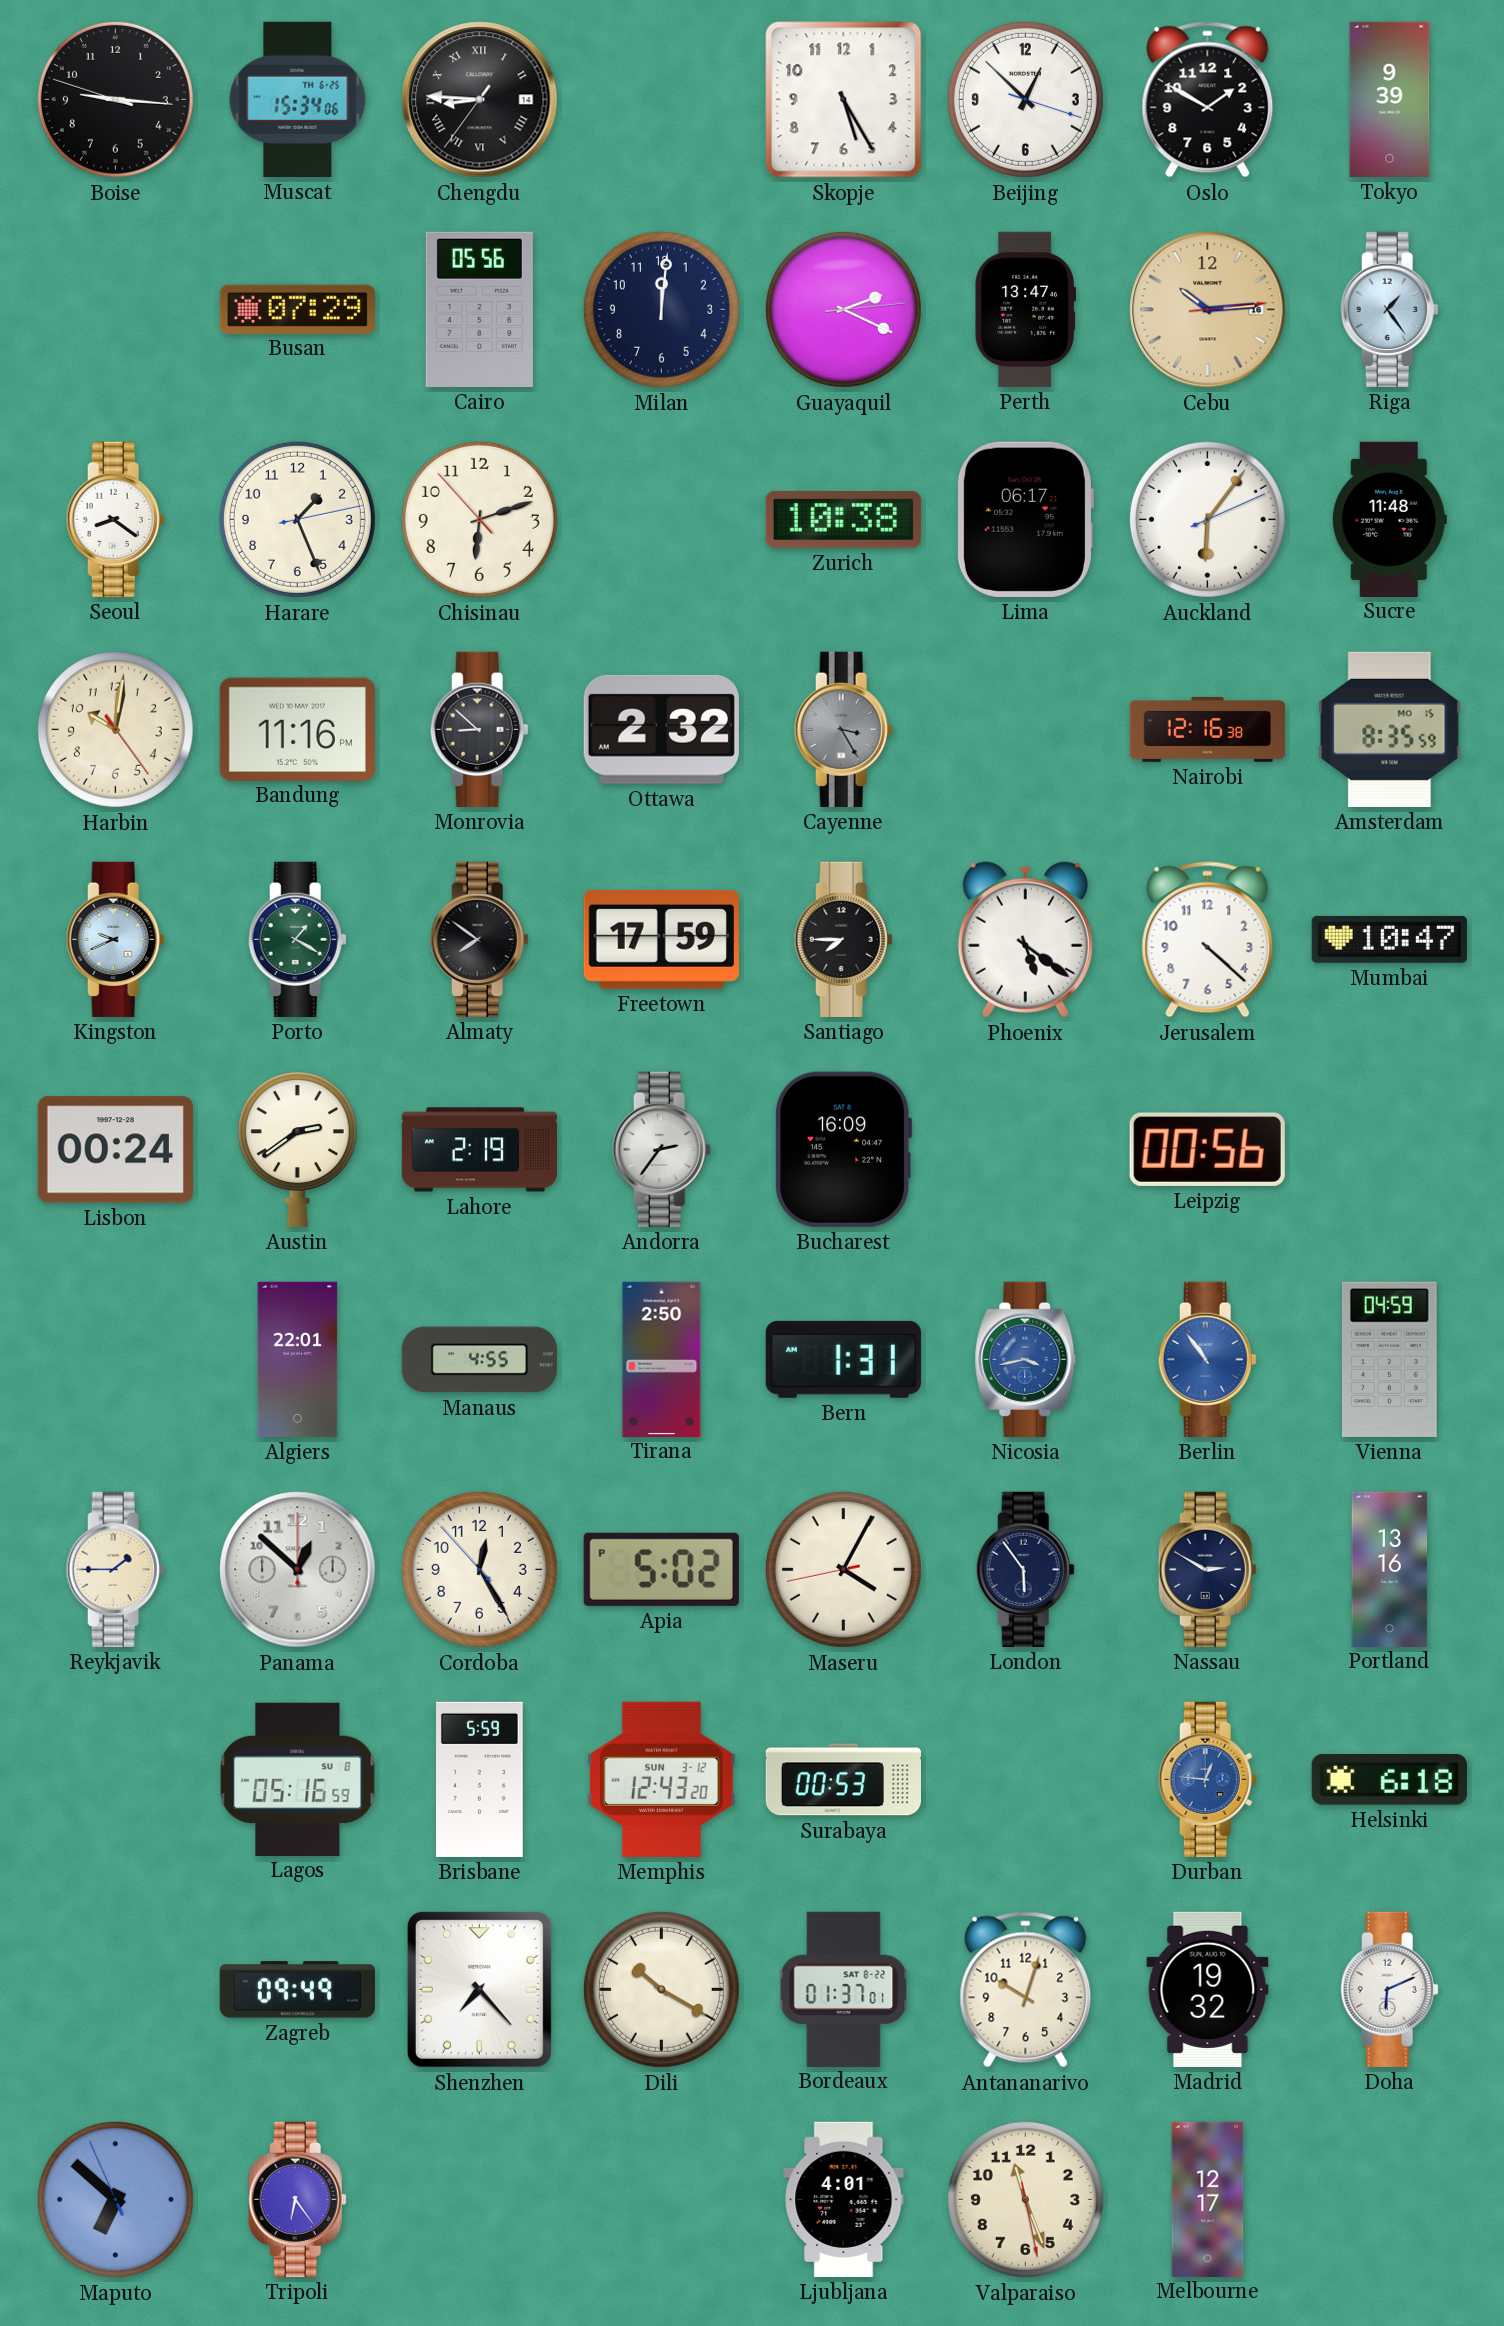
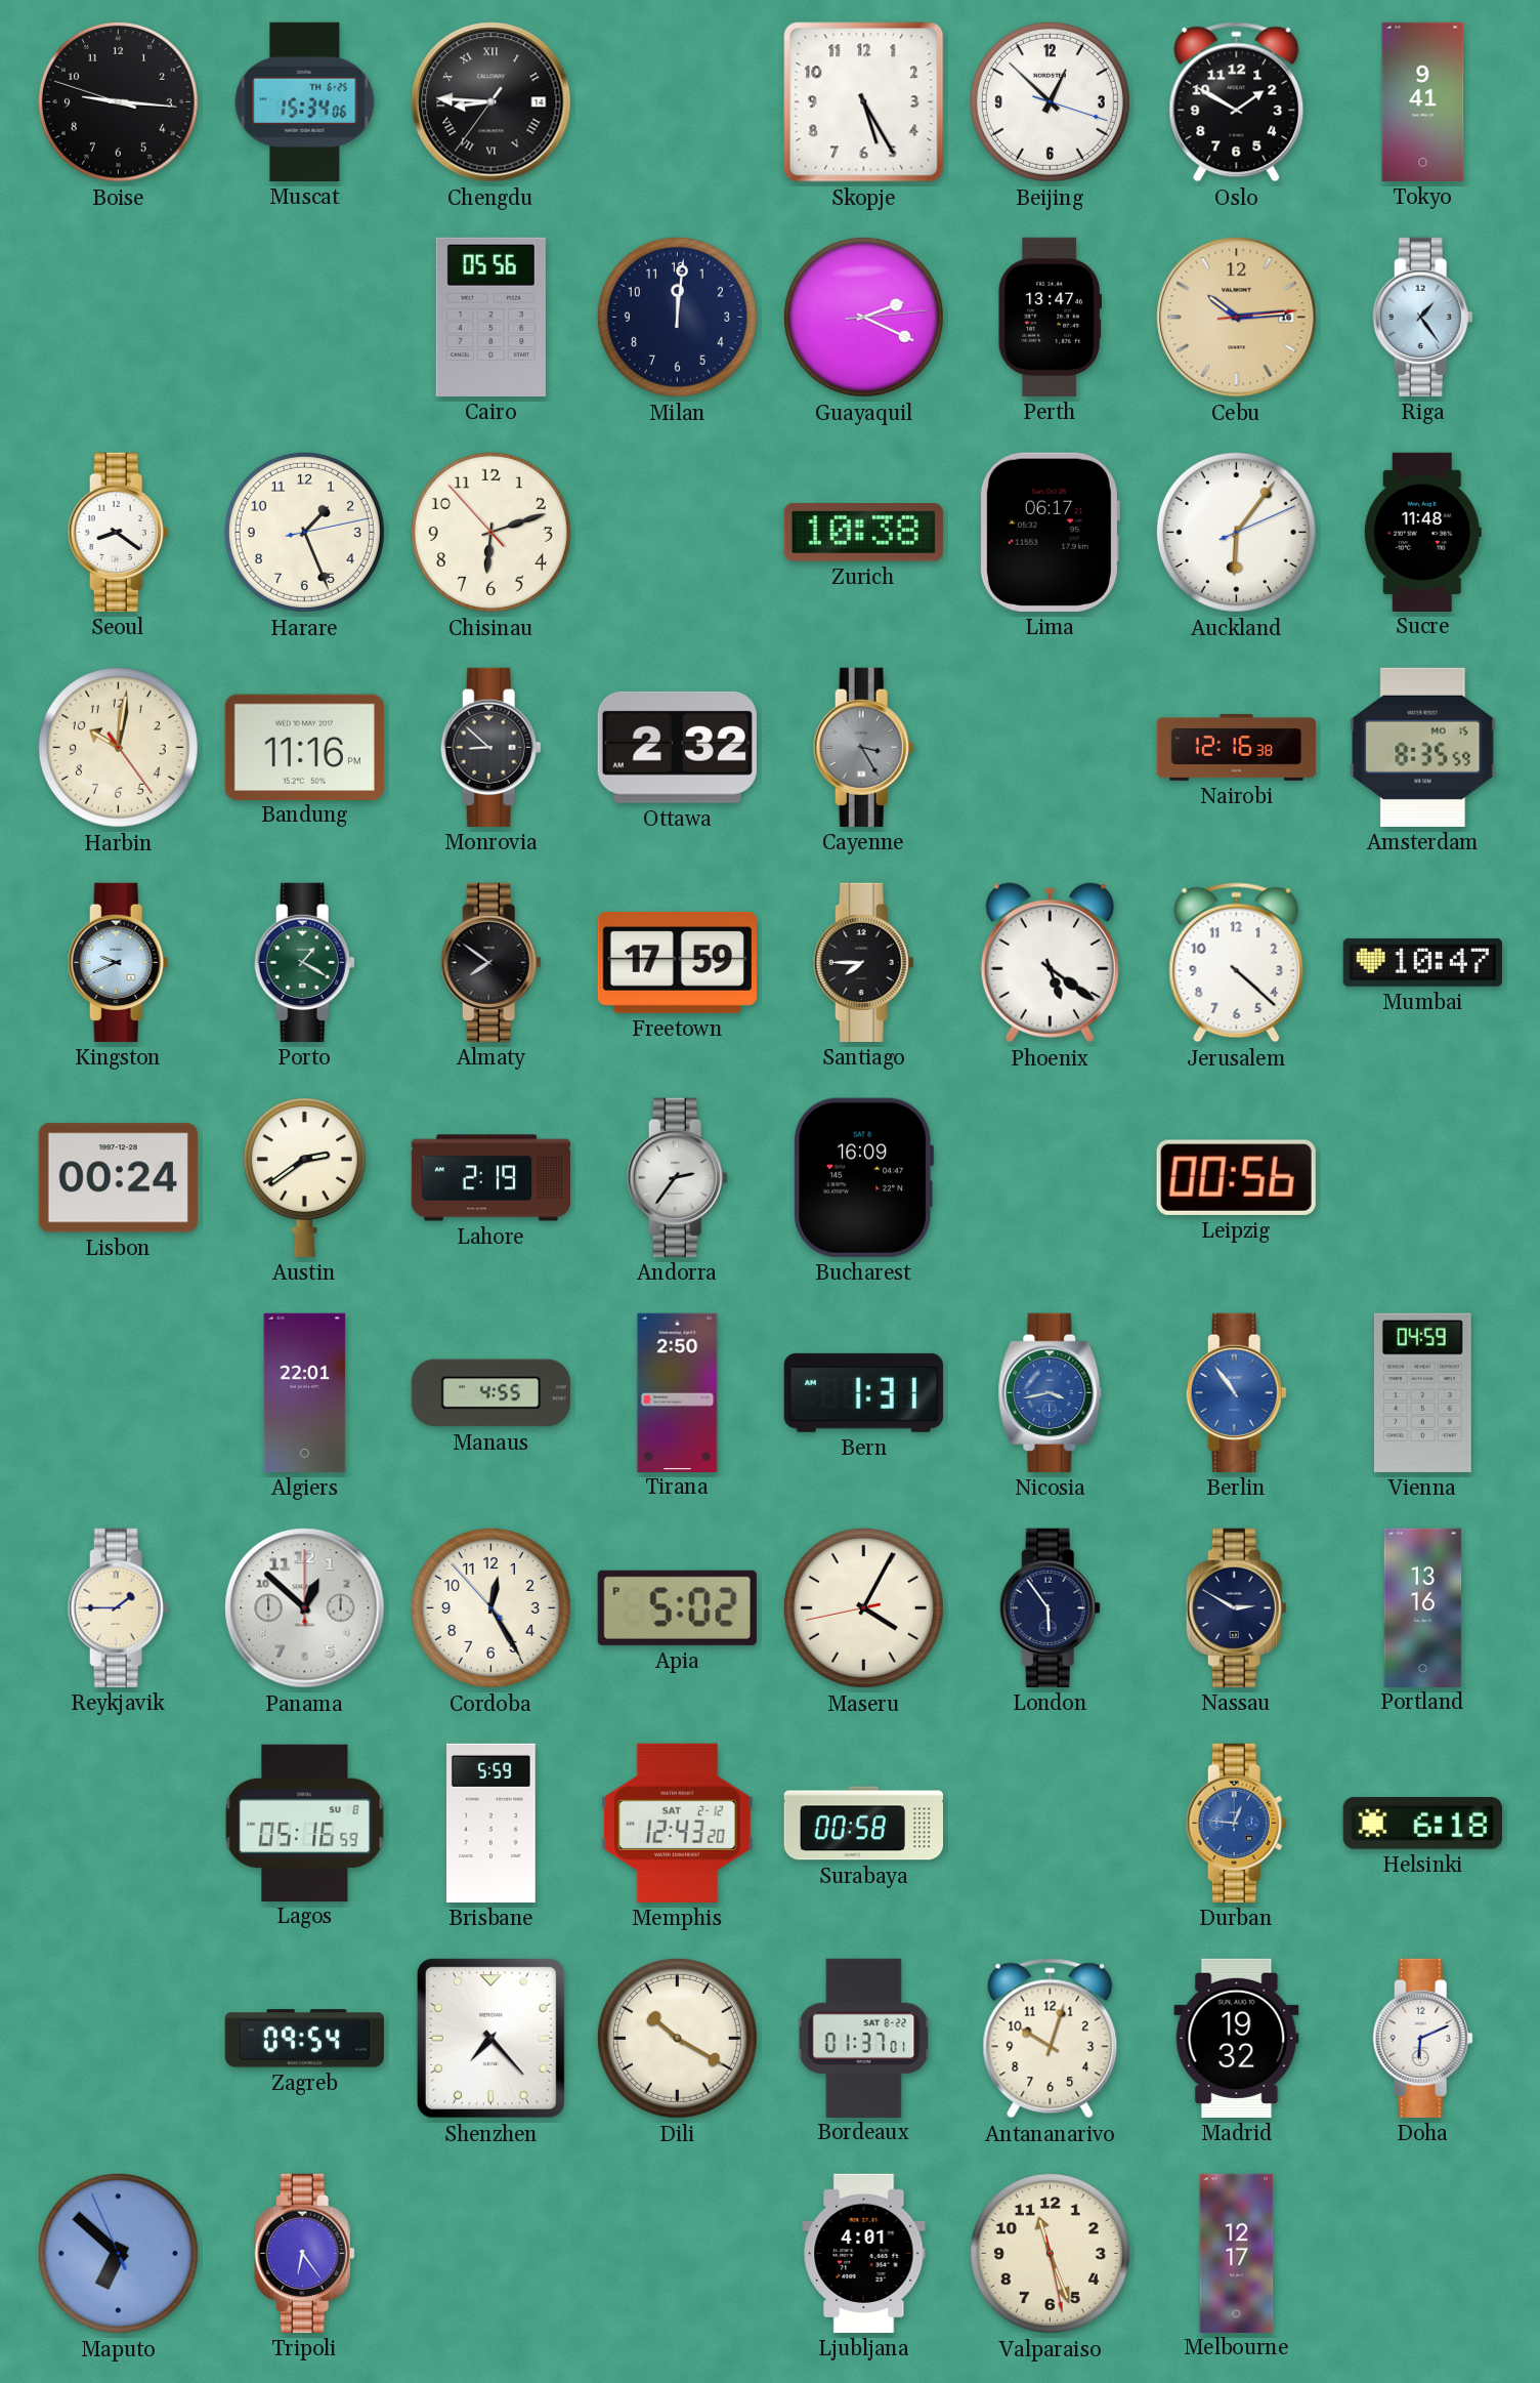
Tokyo: 9:39 -> 9:41 (1423, 101)
Busan: 07:29 -> none (297, 309)
Memphis date: SUN 3-12 -> SAT 2-12 (677, 1823)
Surabaya: 00:53 -> 00:58 (863, 1824)
Zagreb: 09:49 -> 09:54 (304, 2039)
